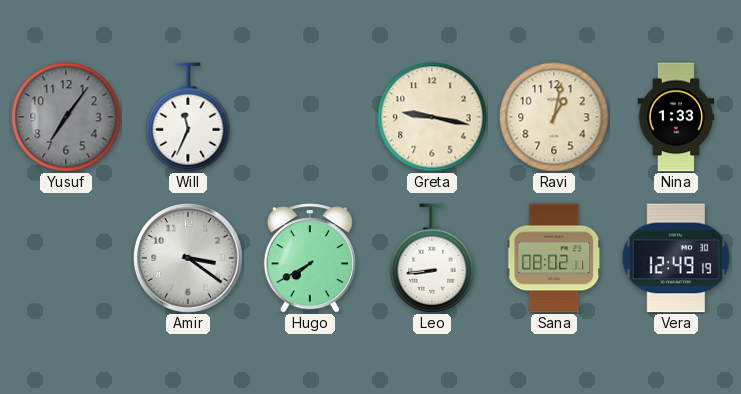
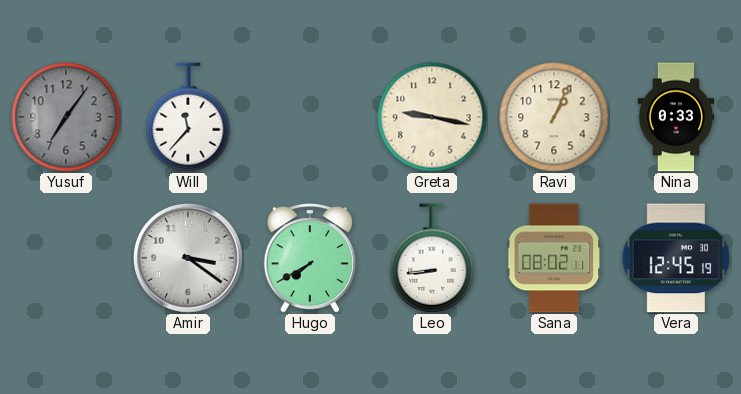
Will: 11:34 -> 11:37 (188, 117)
Ravi: 1:02 -> 1:04 (554, 117)
Nina: 1:33 -> 0:33 (676, 117)
Vera: 12:49 -> 12:45 (676, 258)
